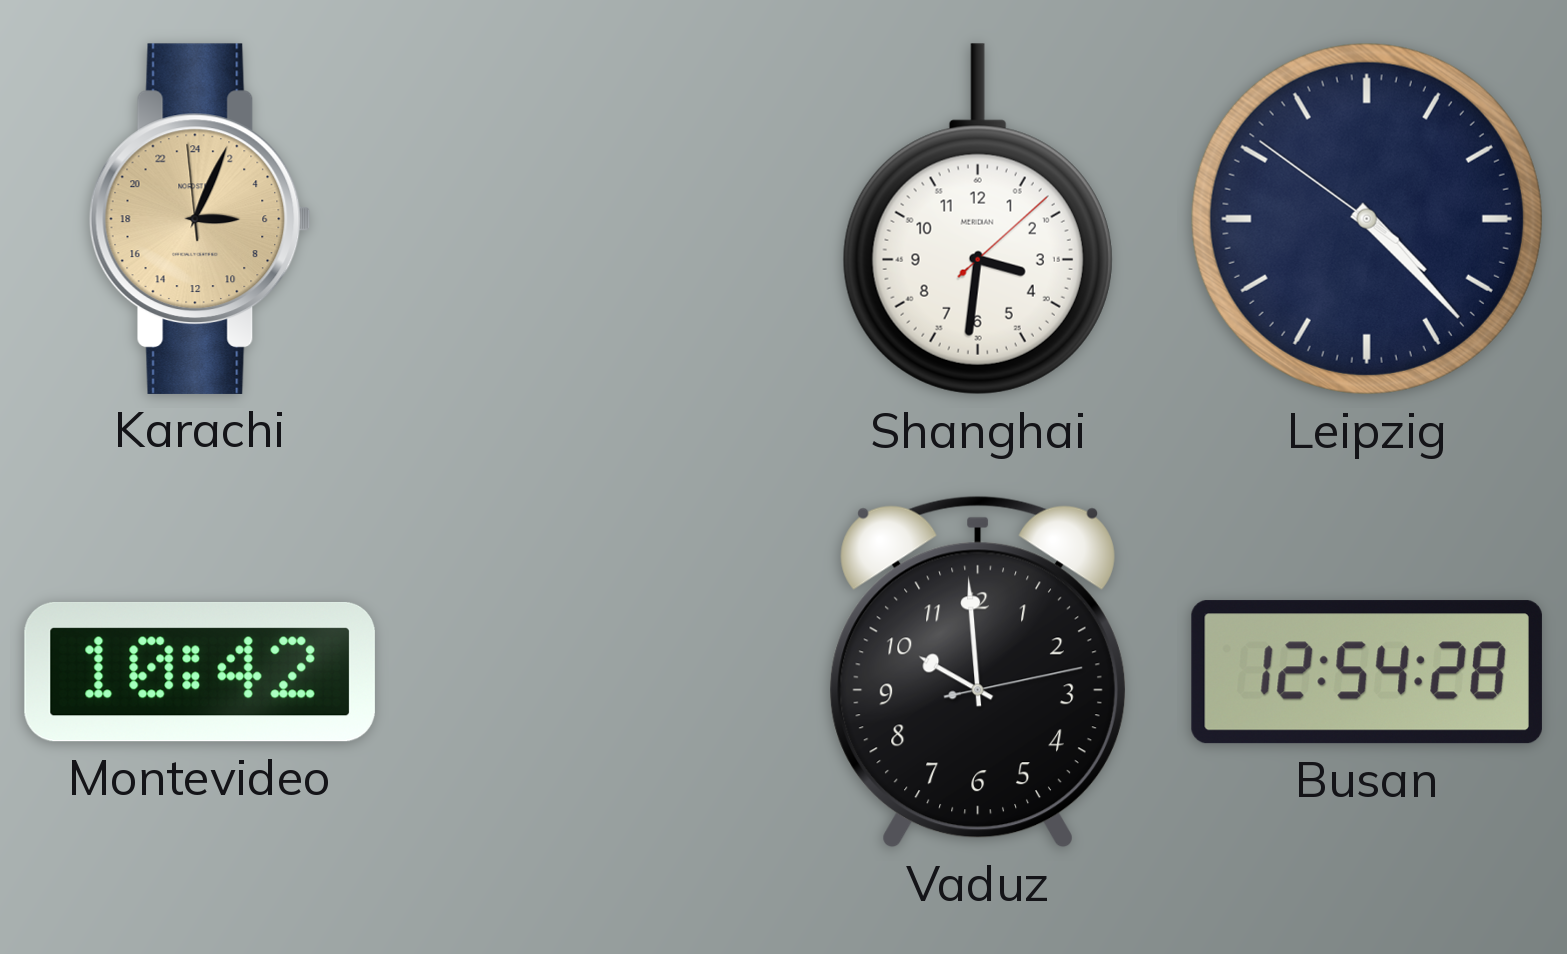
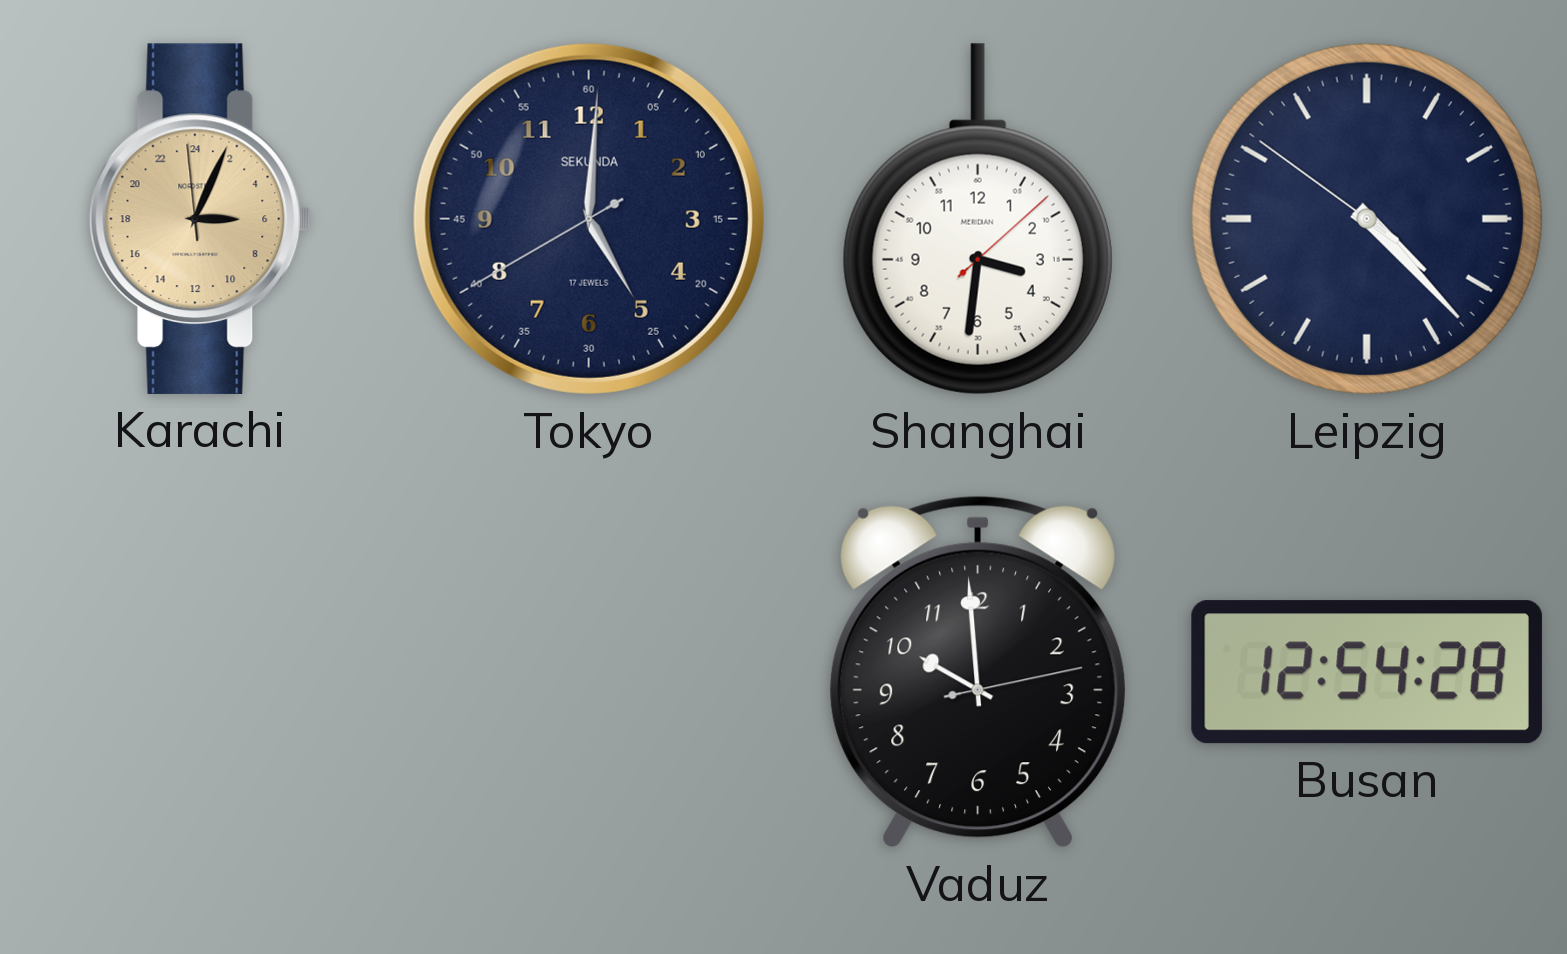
Tokyo: none -> 5:00 (589, 219)
Montevideo: 10:42 -> none (200, 672)
